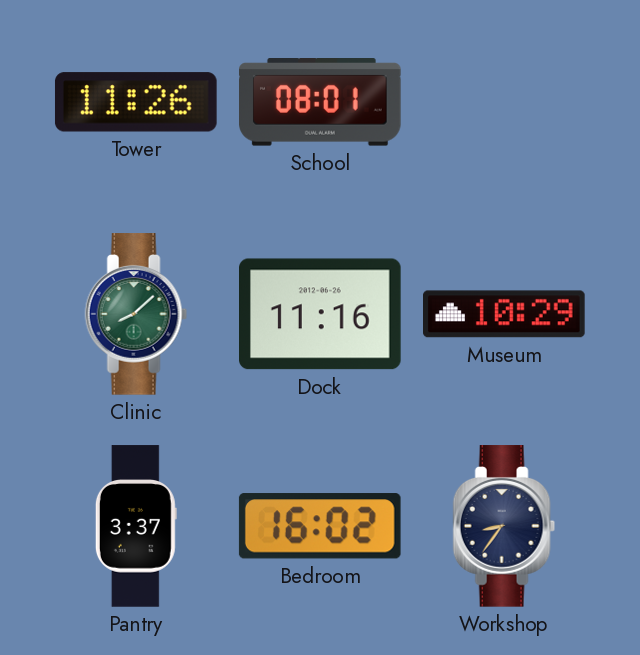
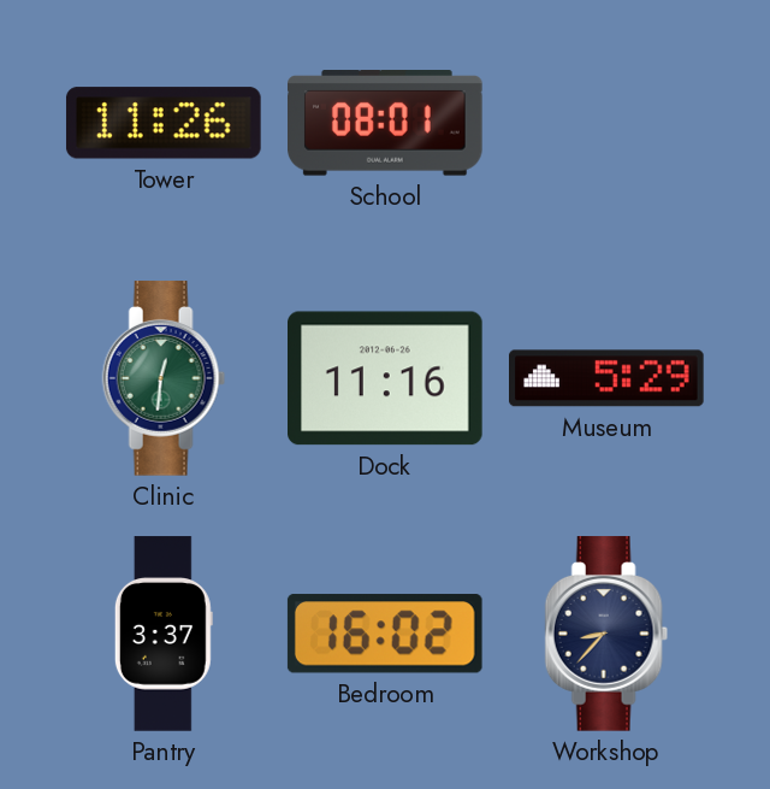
Clinic: 8:08 -> 12:31 (164, 378)
Museum: 10:29 -> 5:29 (608, 378)
Workshop: 8:36 -> 8:37 (606, 634)
